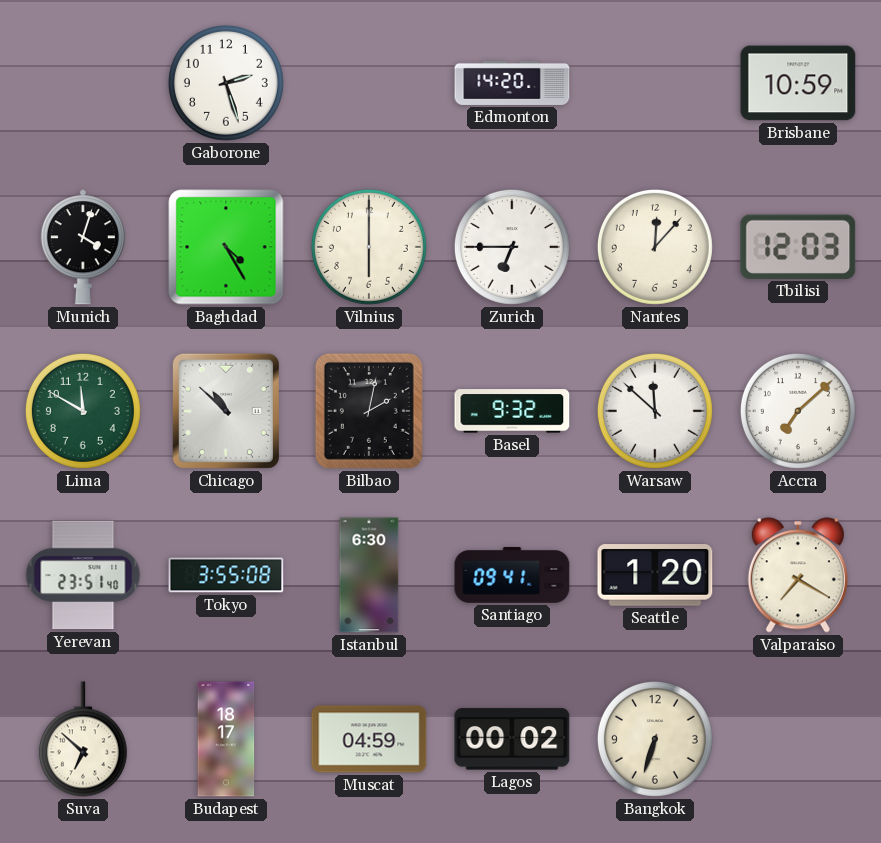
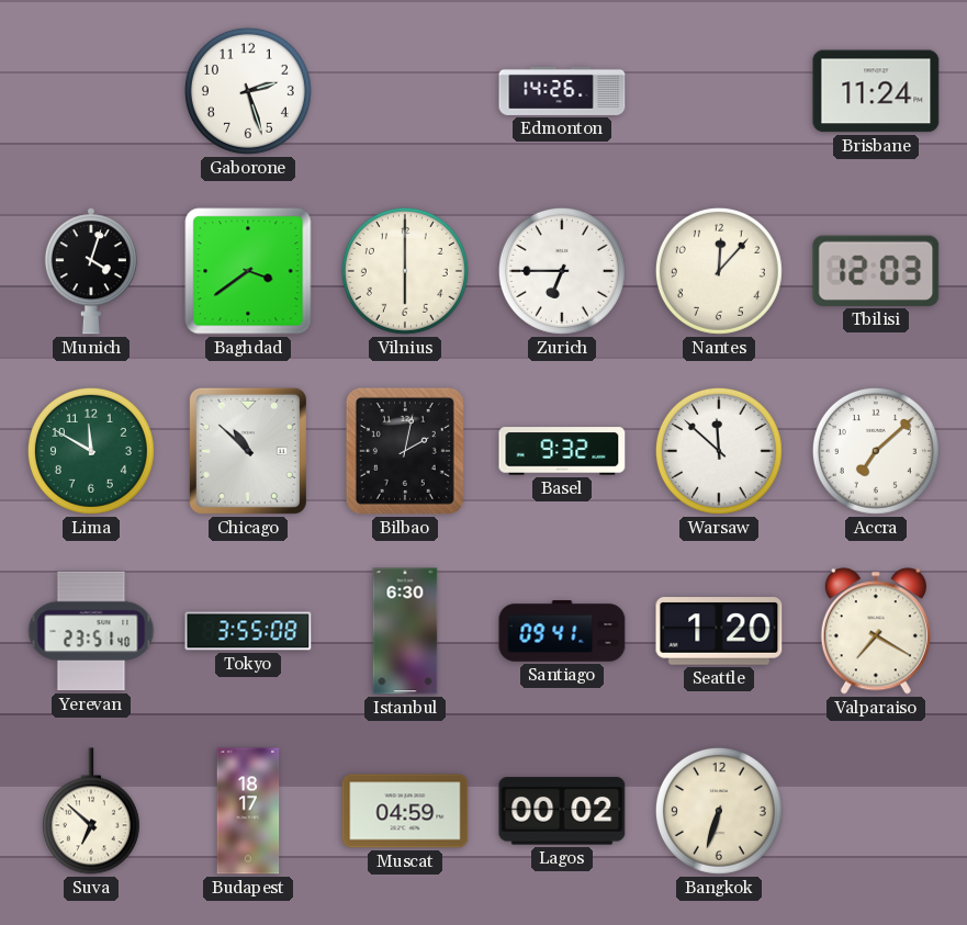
Edmonton: 14:20 -> 14:26 (562, 91)
Brisbane: 10:59 -> 11:24 (876, 91)
Baghdad: 4:25 -> 3:39 (248, 271)
